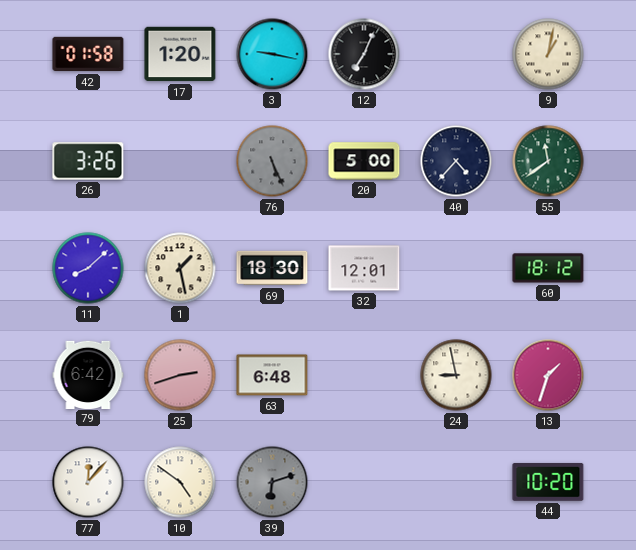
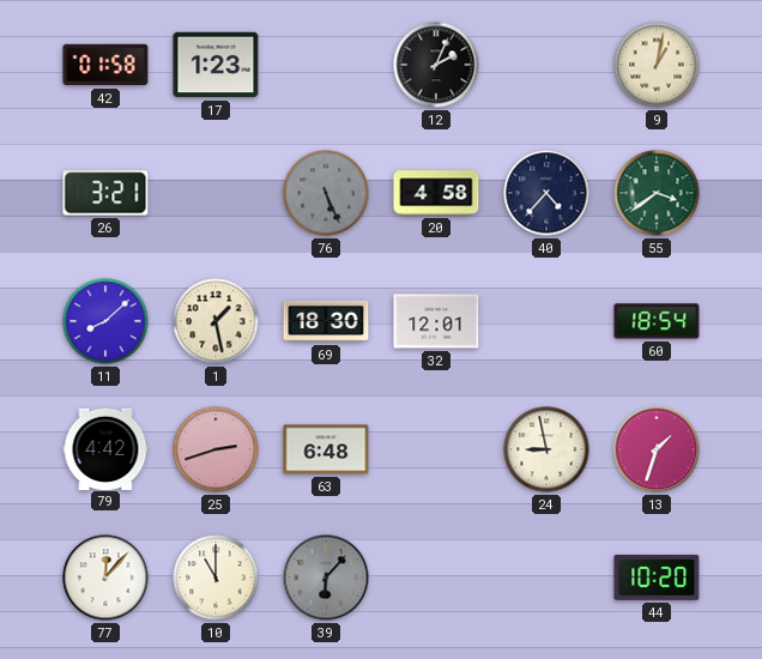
17: 1:20 -> 1:23 (216, 65)
3: 9:17 -> none (272, 54)
12: 7:04 -> 2:04 (436, 65)
26: 3:26 -> 3:21 (105, 193)
20: 5:00 -> 4:58 (436, 193)
55: 11:39 -> 3:39 (657, 193)
60: 18:12 -> 18:54 (657, 321)
79: 6:42 -> 4:42 (105, 448)
10: 4:51 -> 11:00 (216, 578)
39: 6:12 -> 6:07 (326, 578)
